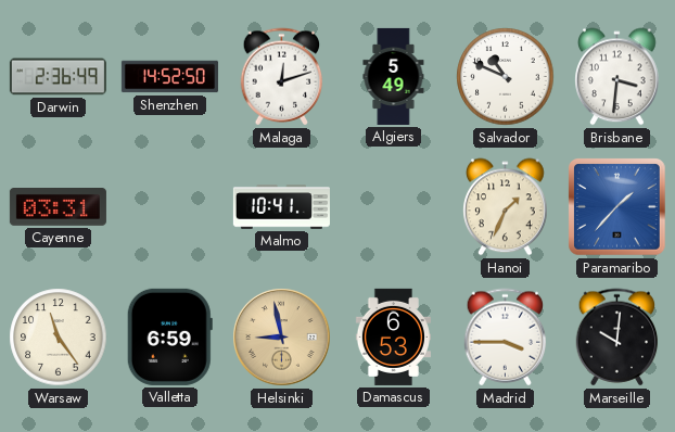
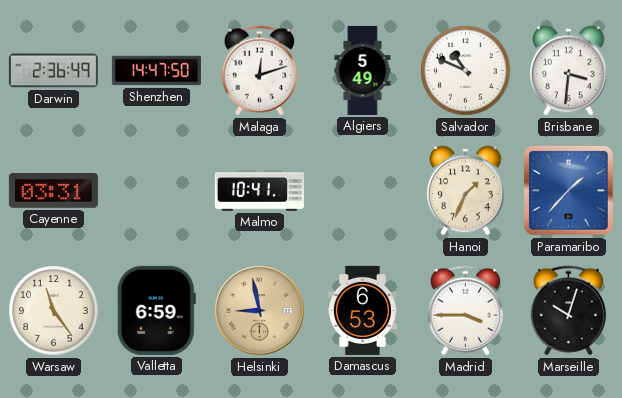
Shenzhen: 14:52 -> 14:47 (156, 71)
Marseille: 10:01 -> 10:03 (569, 311)
